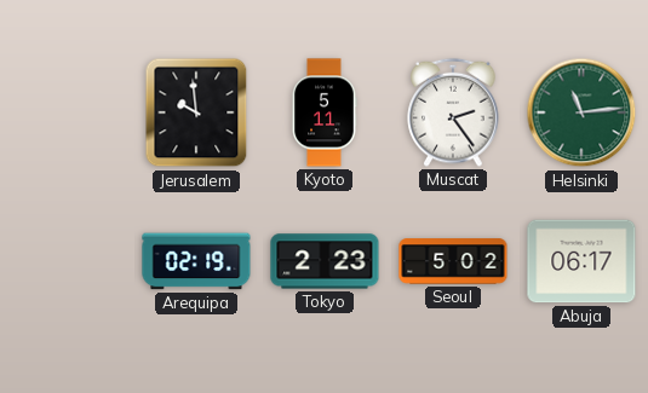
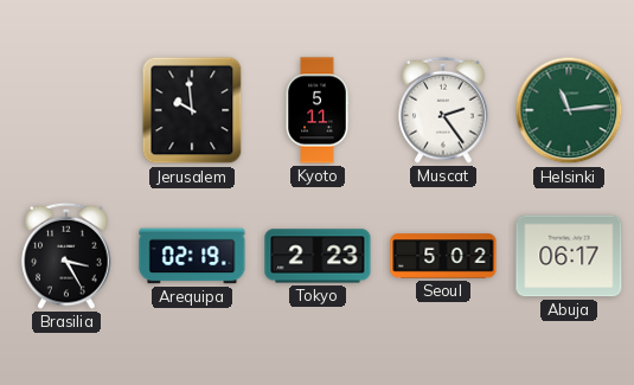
Brasilia: none -> 3:25 (66, 256)
